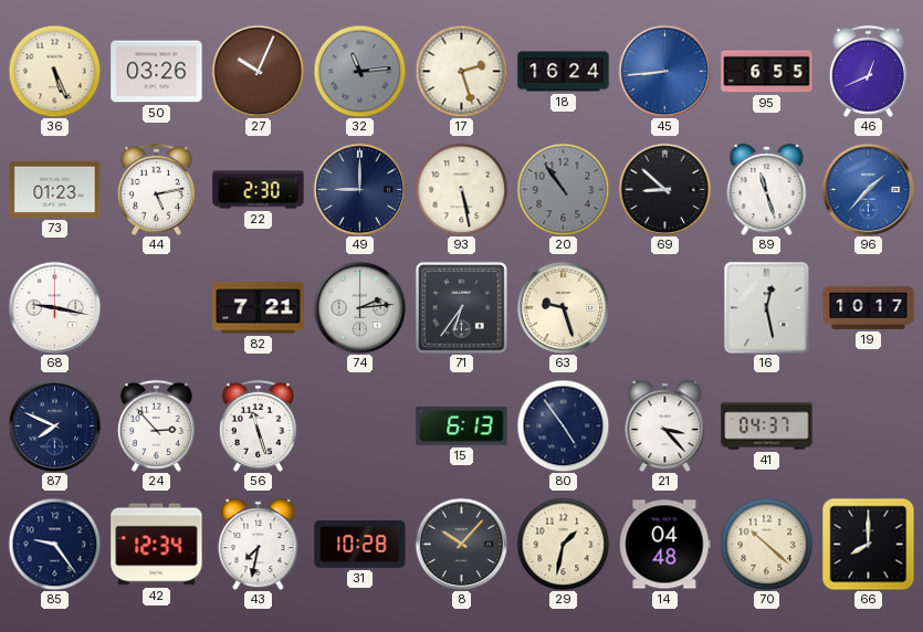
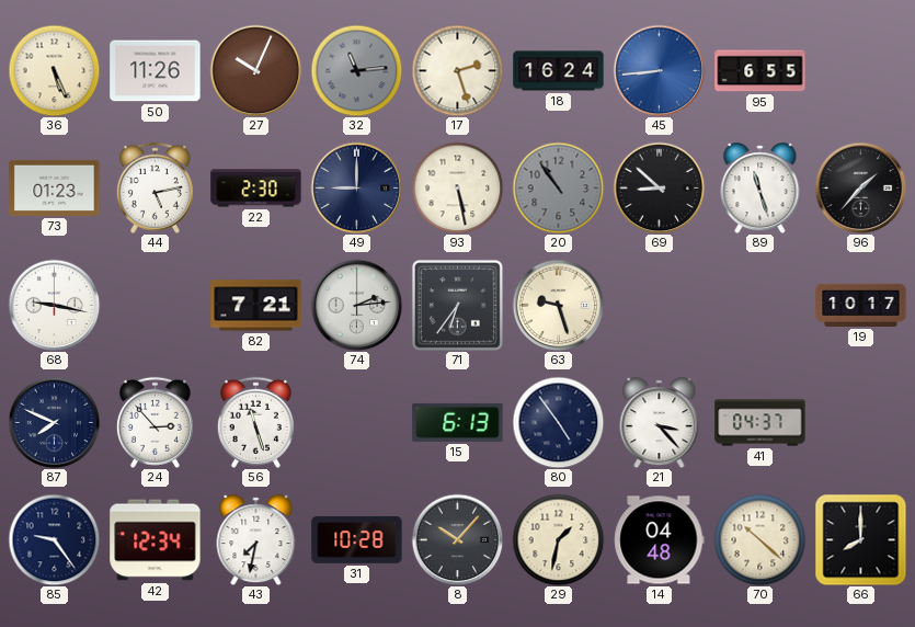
50: 03:26 -> 11:26 (156, 71)
46: 12:41 -> none (868, 71)
96 dial: blue -> black (860, 187)
16: 12:28 -> none (767, 307)
